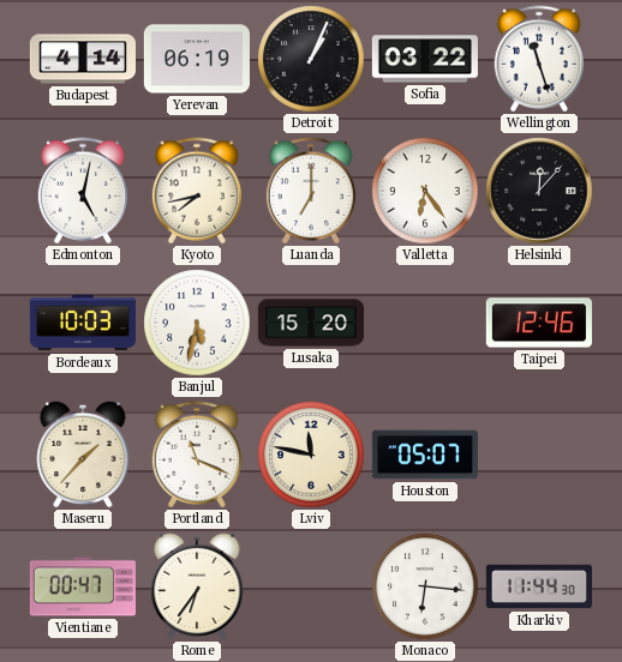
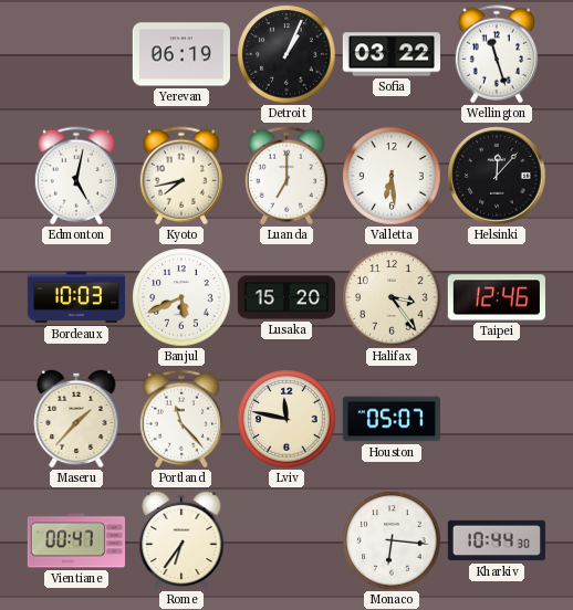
Budapest: 4:14 -> none (82, 59)
Valletta: 6:24 -> 6:29 (392, 176)
Banjul: 5:32 -> 5:41 (181, 297)
Halifax: none -> 3:24 (392, 297)
Portland: 11:19 -> 11:23 (181, 419)
Kharkiv: 11:44 -> 10:44 (496, 540)
